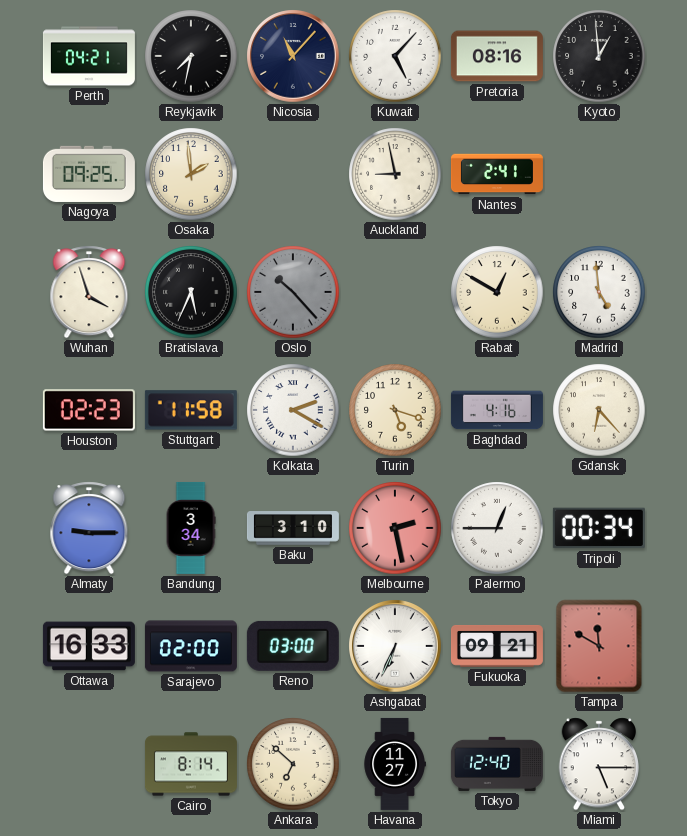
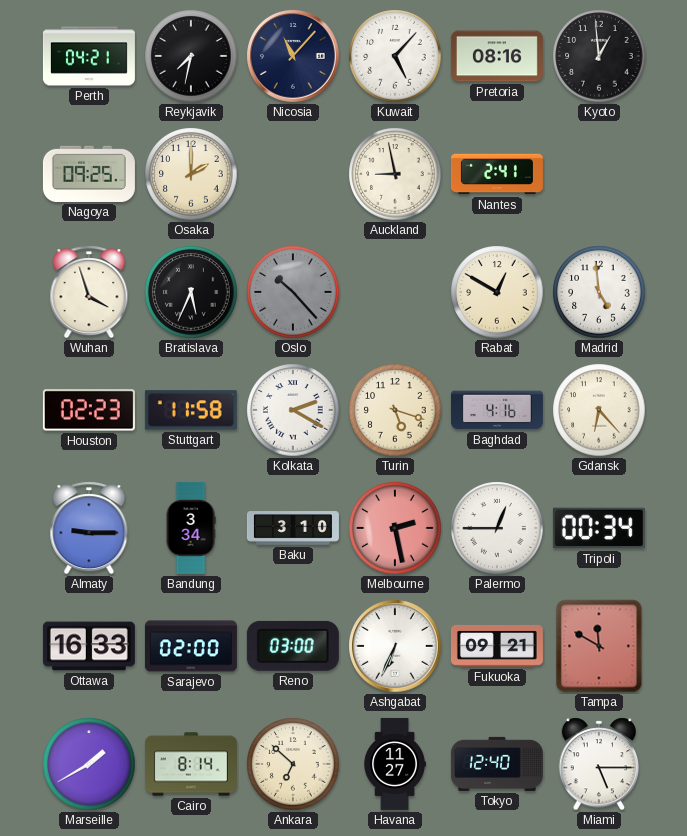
Osaka: 1:59 -> 2:00 (191, 174)
Marseille: none -> 1:40 (89, 764)
